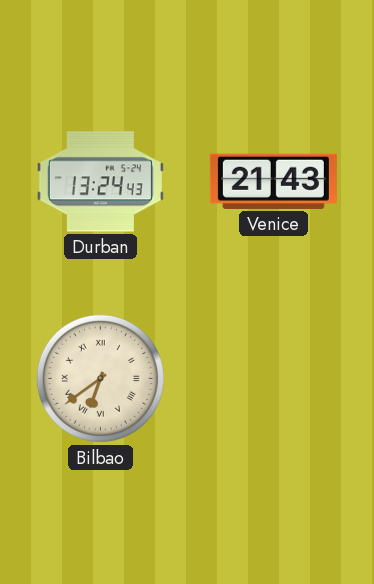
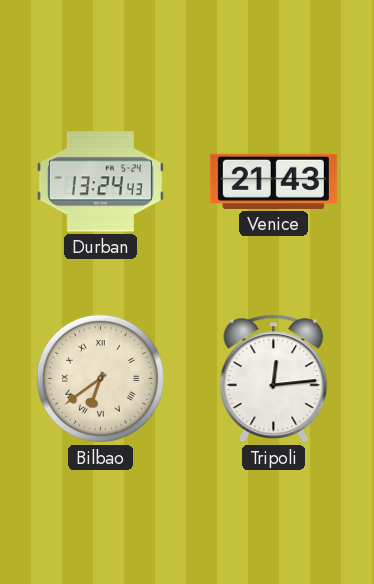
Tripoli: none -> 12:14 (274, 379)
